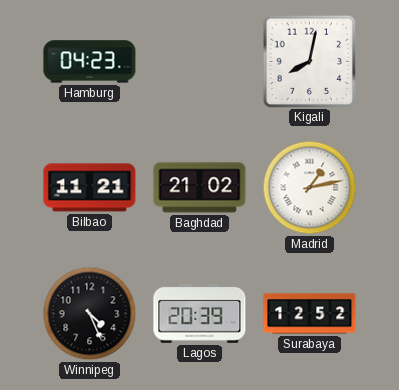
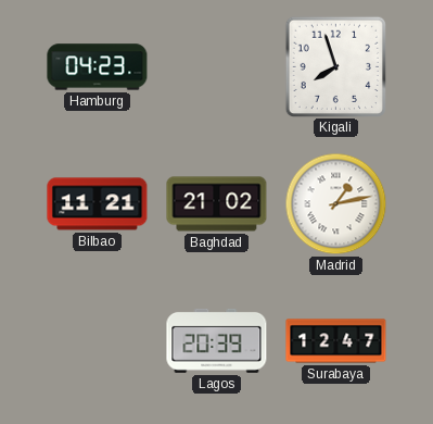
Kigali: 8:02 -> 7:57 (335, 66)
Winnipeg: 4:26 -> none (90, 314)
Surabaya: 12:52 -> 12:47 (336, 341)
